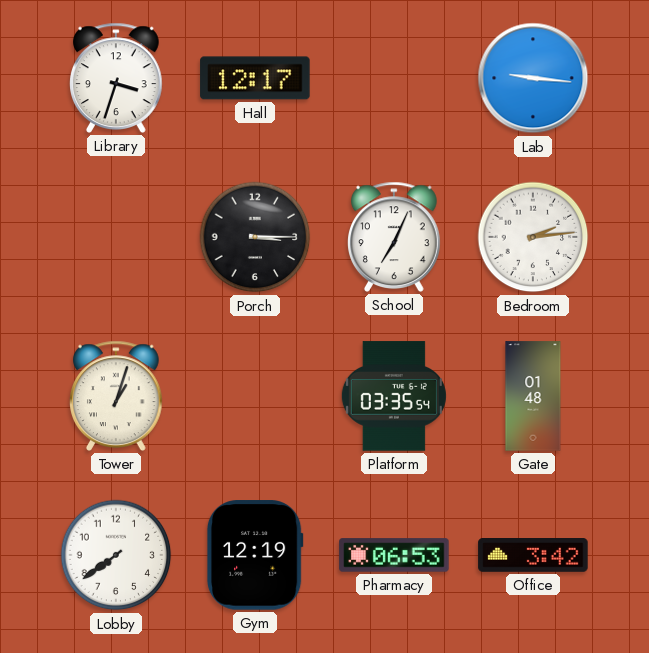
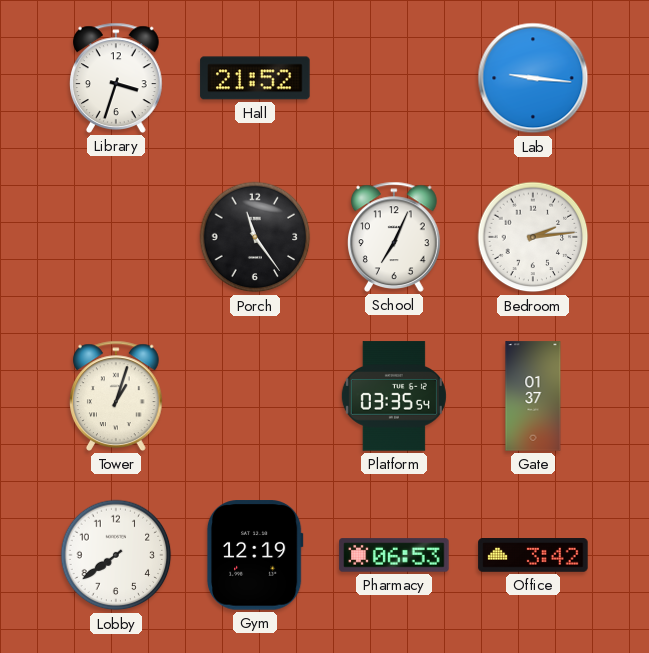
Hall: 12:17 -> 21:52 (255, 78)
Porch: 3:15 -> 11:24 (255, 237)
Gate: 01:48 -> 01:37 (533, 396)
